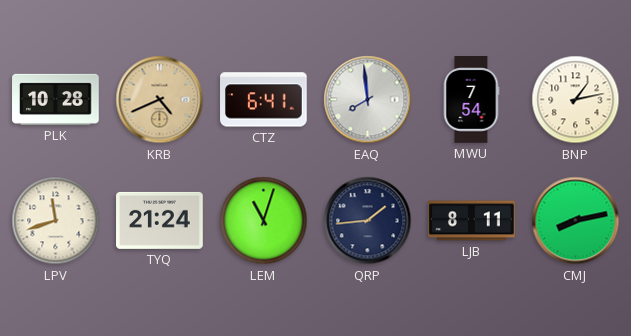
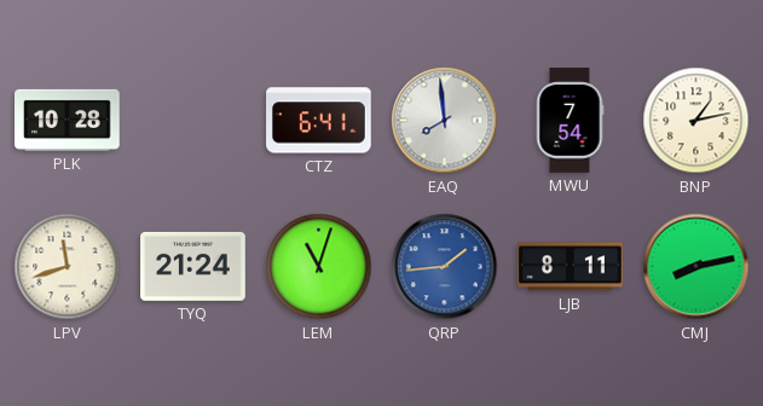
KRB: 4:41 -> none (160, 100)
QRP dial: navy -> blue (445, 267)
